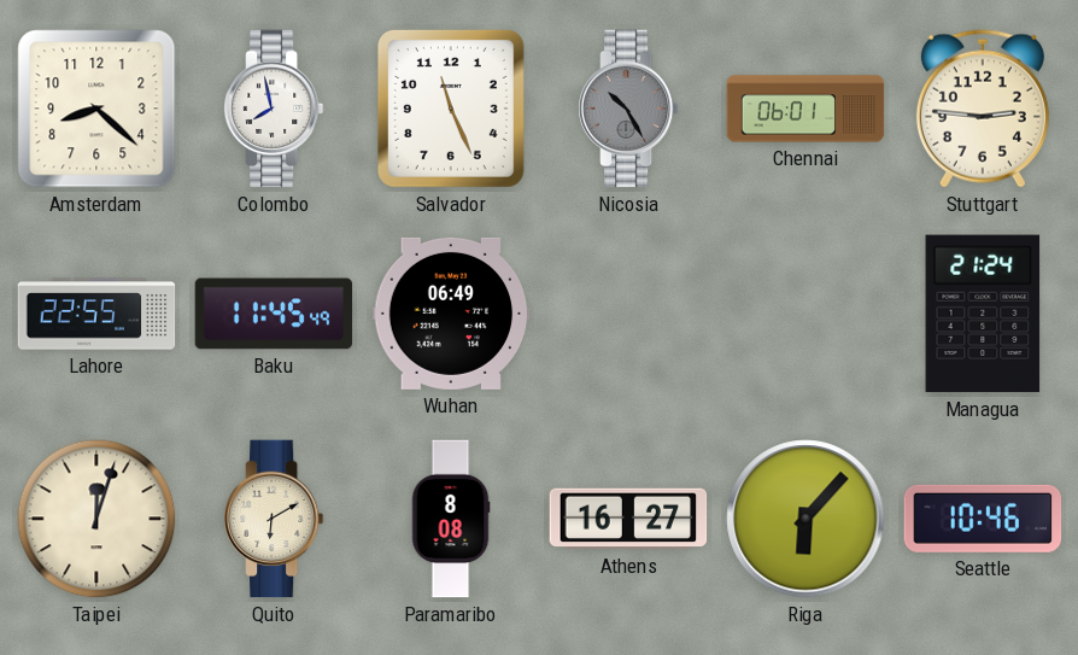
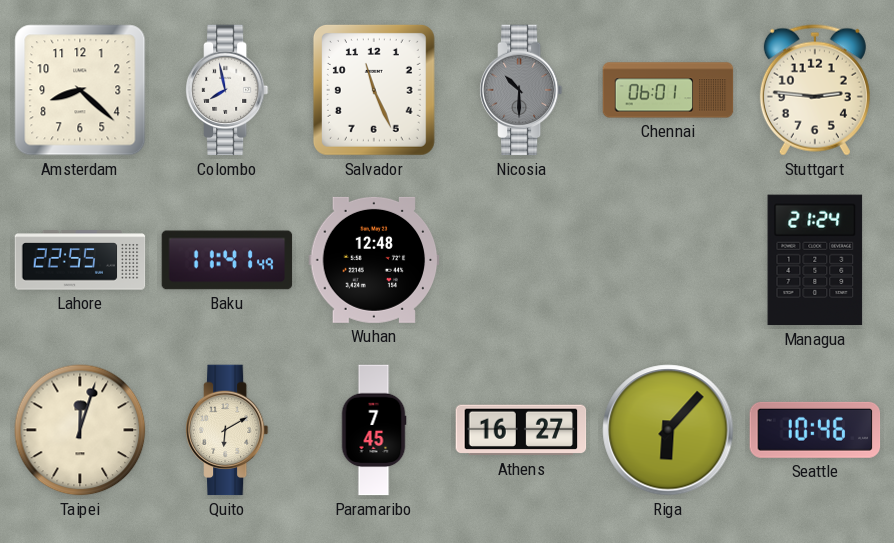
Nicosia: 10:25 -> 10:30 (521, 90)
Baku: 11:45 -> 11:41 (227, 260)
Wuhan: 06:49 -> 12:48 (374, 260)
Paramaribo: 8:08 -> 7:45 (374, 430)
